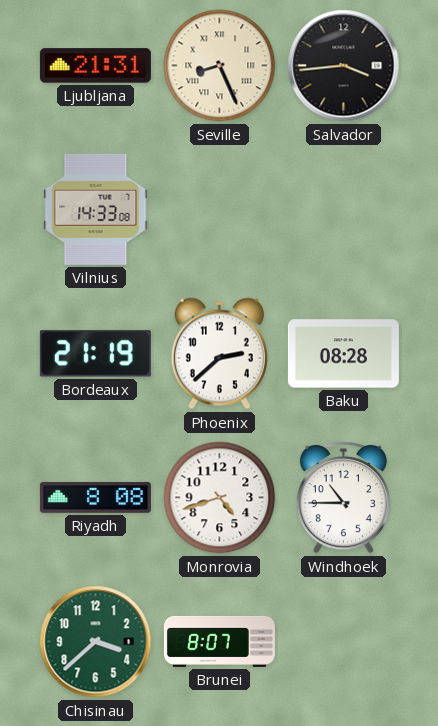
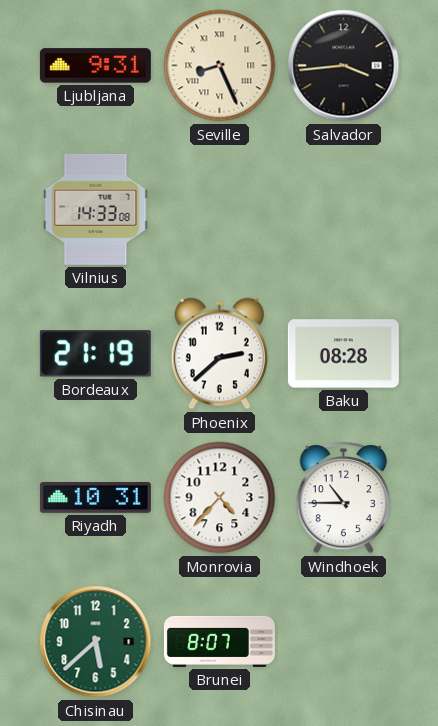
Ljubljana: 21:31 -> 9:31 (95, 66)
Riyadh: 8:08 -> 10:31 (95, 498)
Monrovia: 4:42 -> 4:37 (220, 498)
Chisinau: 3:38 -> 5:38 (96, 642)
